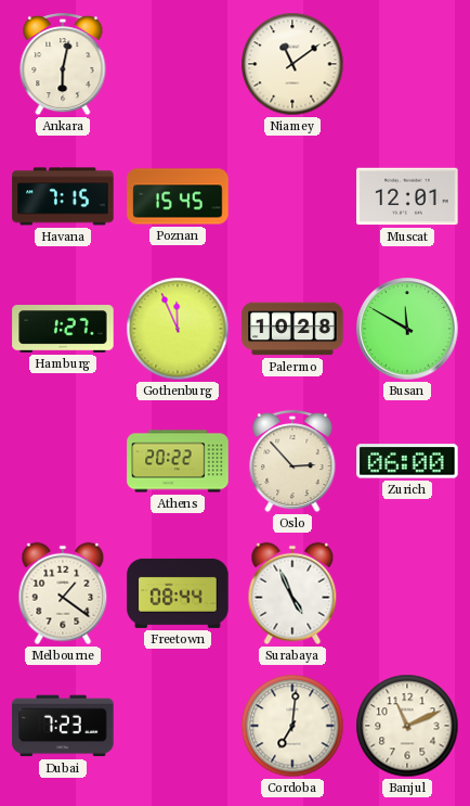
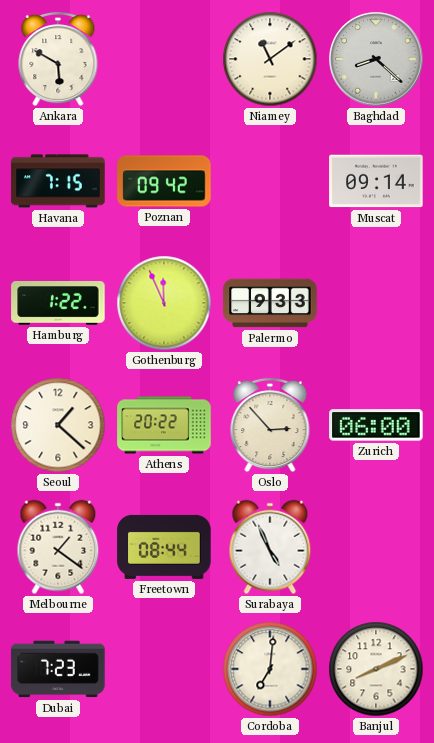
Ankara: 6:02 -> 5:50 (58, 59)
Baghdad: none -> 8:22 (376, 59)
Poznan: 15:45 -> 09:42 (164, 181)
Muscat: 12:01 -> 09:14 (376, 181)
Hamburg: 1:27 -> 1:22 (58, 304)
Palermo: 10:28 -> 9:33 (270, 303)
Busan: 11:50 -> none (407, 329)
Seoul: none -> 1:22 (58, 425)
Banjul: 11:11 -> 8:11 (376, 669)
